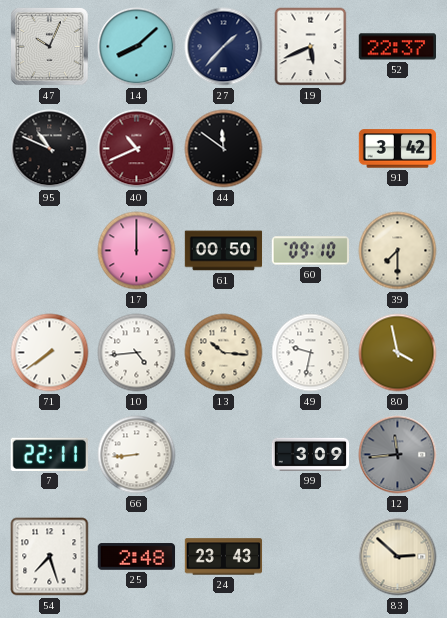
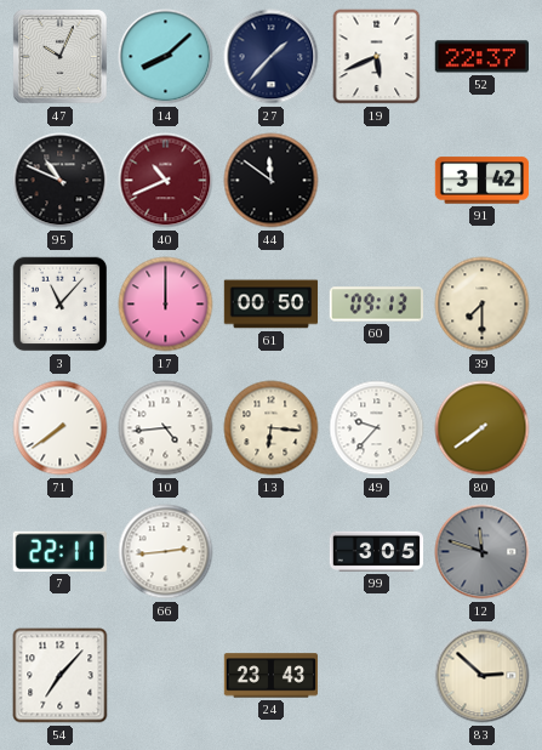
3: none -> 11:07 (61, 305)
60: 09:10 -> 09:13 (376, 305)
13: 10:16 -> 6:16 (272, 428)
49: 9:32 -> 9:37 (377, 428)
80: 3:58 -> 7:39 (483, 428)
66: 8:44 -> 2:44 (166, 552)
99: 3:09 -> 3:05 (377, 551)
12: 11:44 -> 11:48 (483, 552)
54: 7:27 -> 7:07 (61, 676)
25: 2:48 -> none (137, 557)
